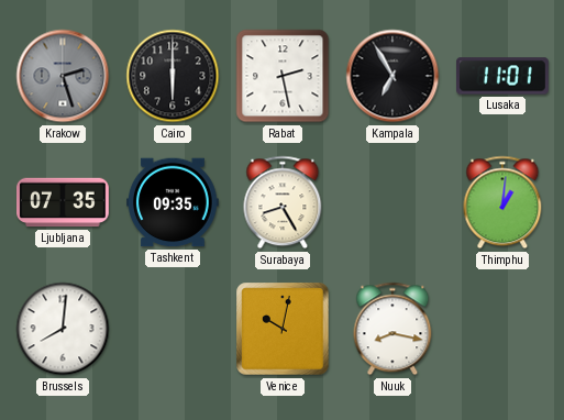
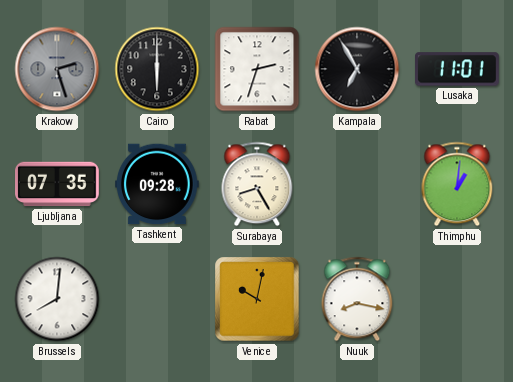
Rabat: 2:28 -> 2:33 (257, 69)
Tashkent: 09:35 -> 09:28 (158, 184)
